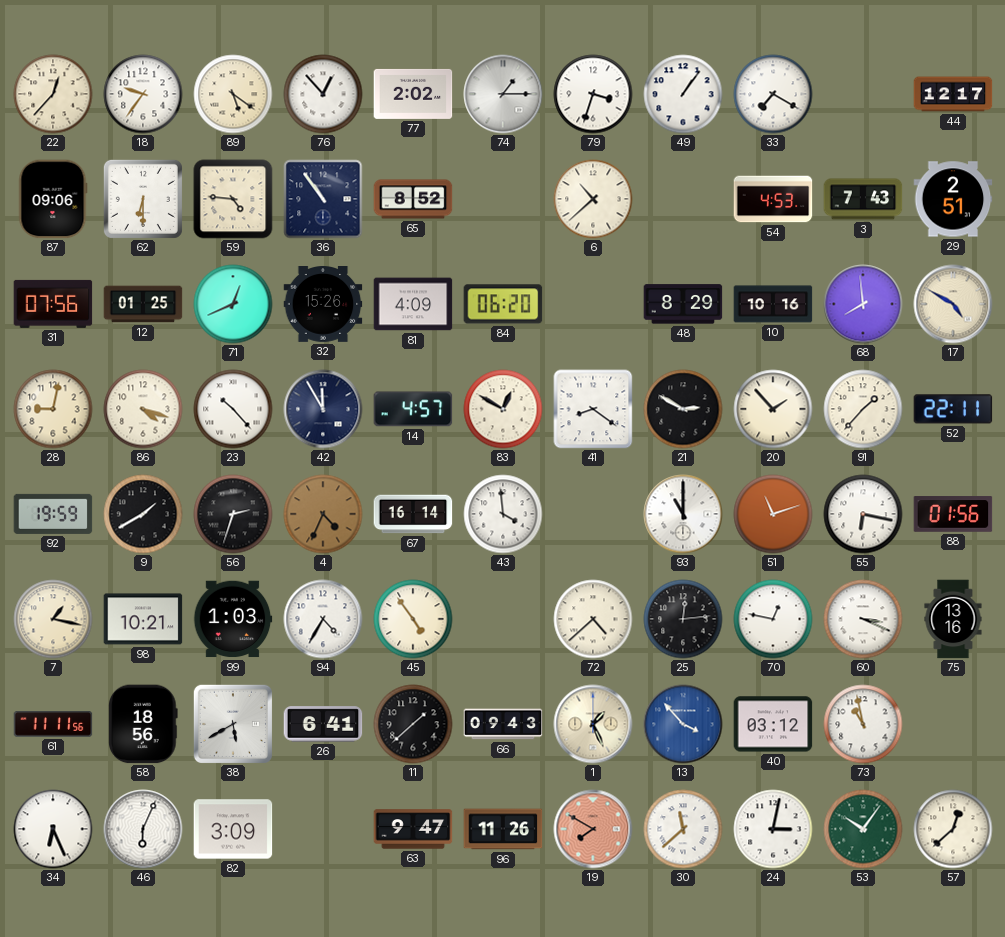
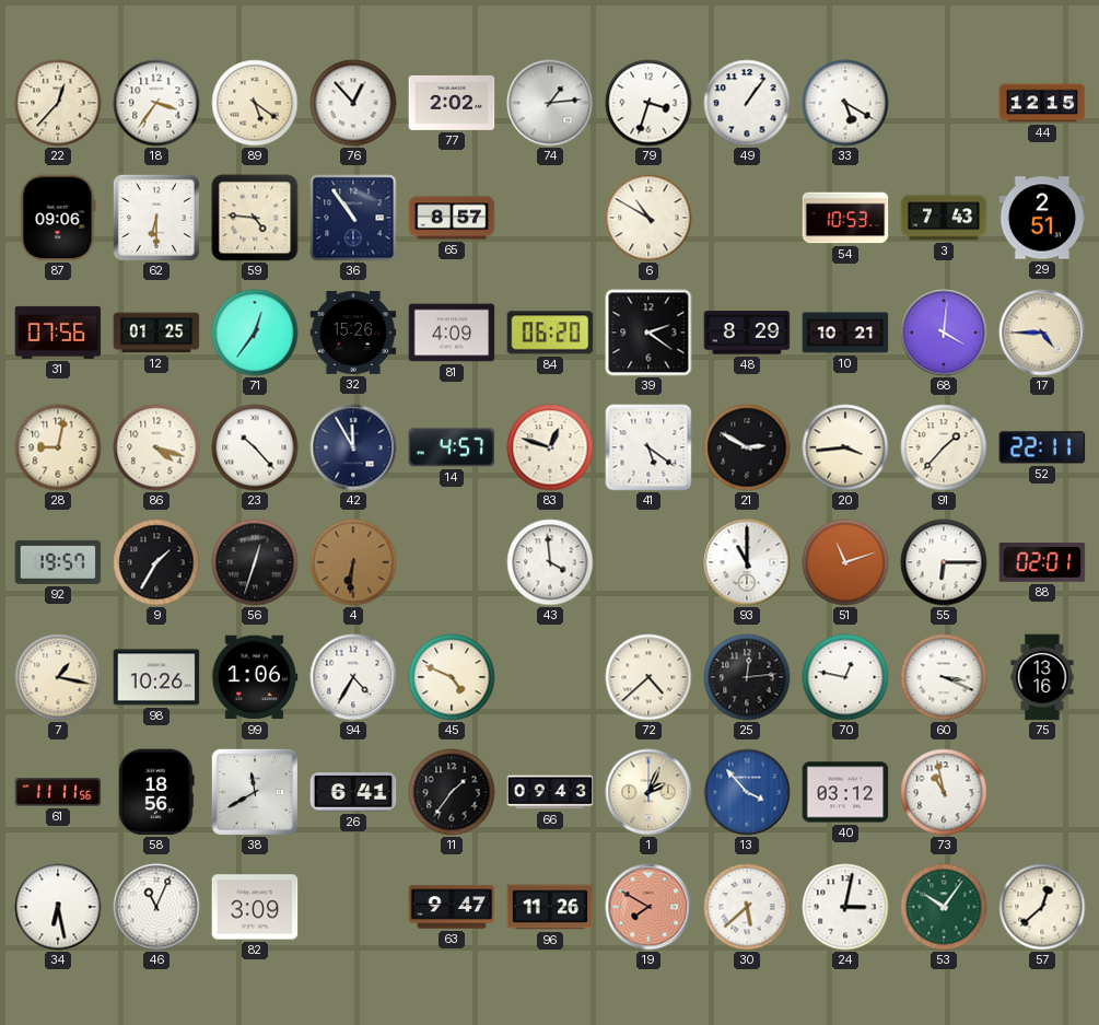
18: 9:36 -> 3:36 (156, 103)
74: 1:15 -> 1:14 (550, 103)
33: 7:20 -> 5:20 (845, 103)
44: 12:17 -> 12:15 (1042, 103)
65: 8:52 -> 8:57 (452, 218)
6: 10:38 -> 10:50 (648, 218)
54: 4:53 -> 10:53 (845, 218)
71: 12:41 -> 12:36 (255, 333)
39: none -> 2:21 (648, 333)
10: 10:16 -> 10:21 (845, 333)
68: 7:59 -> 4:01 (944, 333)
17: 4:50 -> 4:45 (1042, 333)
83: 12:50 -> 12:48 (550, 447)
41: 8:21 -> 5:21 (648, 447)
20: 1:53 -> 3:44 (845, 447)
92: 19:59 -> 19:57 (58, 562)
9: 1:40 -> 1:35 (156, 562)
56: 2:33 -> 12:33 (255, 562)
4: 4:34 -> 6:31 (353, 562)
67: 16:14 -> none (413, 514)
55: 6:17 -> 6:15 (944, 562)
88: 01:56 -> 02:01 (1042, 562)
98: 10:21 -> 10:26 (156, 677)
99: 1:03 -> 1:06 (255, 677)
45: 4:54 -> 4:49 (452, 677)
38: 5:40 -> 11:40 (255, 792)
11: 1:38 -> 1:36 (452, 792)
1: 1:26 -> 2:04 (648, 792)
34: 6:26 -> 6:28 (58, 907)
46: 6:04 -> 11:04 (156, 907)
30: 11:38 -> 5:38 (747, 907)
